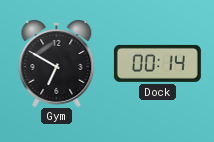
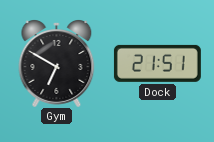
Dock: 00:14 -> 21:51 (157, 63)
